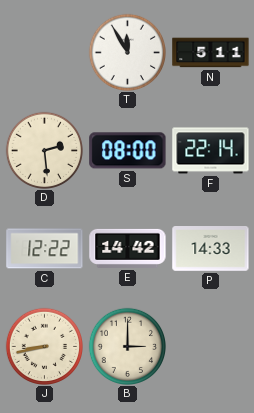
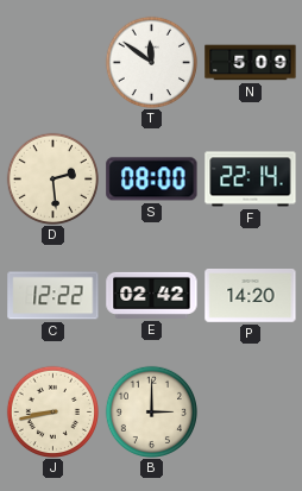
T: 11:55 -> 11:51 (151, 62)
N: 5:11 -> 5:09 (251, 63)
E: 14:42 -> 02:42 (152, 295)
P: 14:33 -> 14:20 (251, 296)
